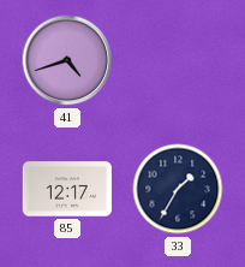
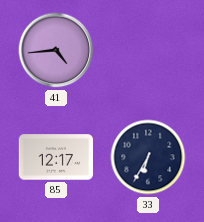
41: 4:42 -> 4:44 (56, 50)
33: 1:35 -> 6:35 (148, 157)
